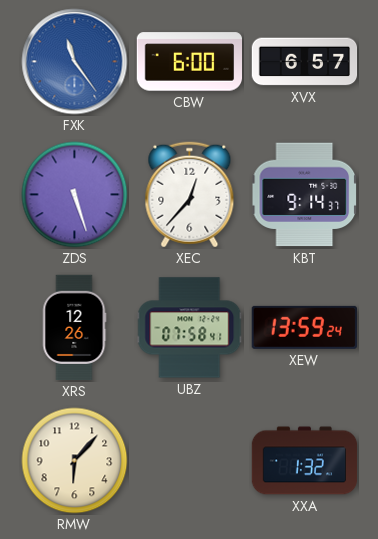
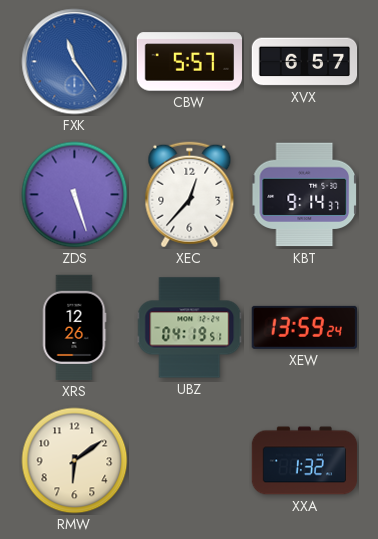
CBW: 6:00 -> 5:57 (189, 62)
UBZ: 07:58 -> 04:19 (190, 328)
RMW: 6:07 -> 6:09 (75, 461)
